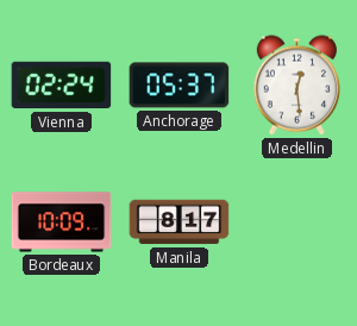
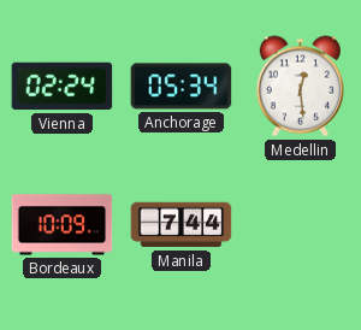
Anchorage: 05:37 -> 05:34 (182, 87)
Manila: 8:17 -> 7:44 (182, 225)
